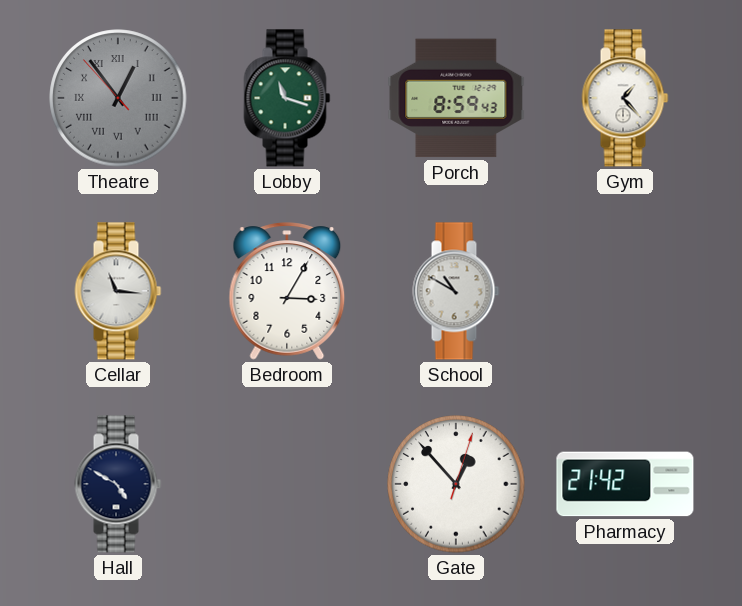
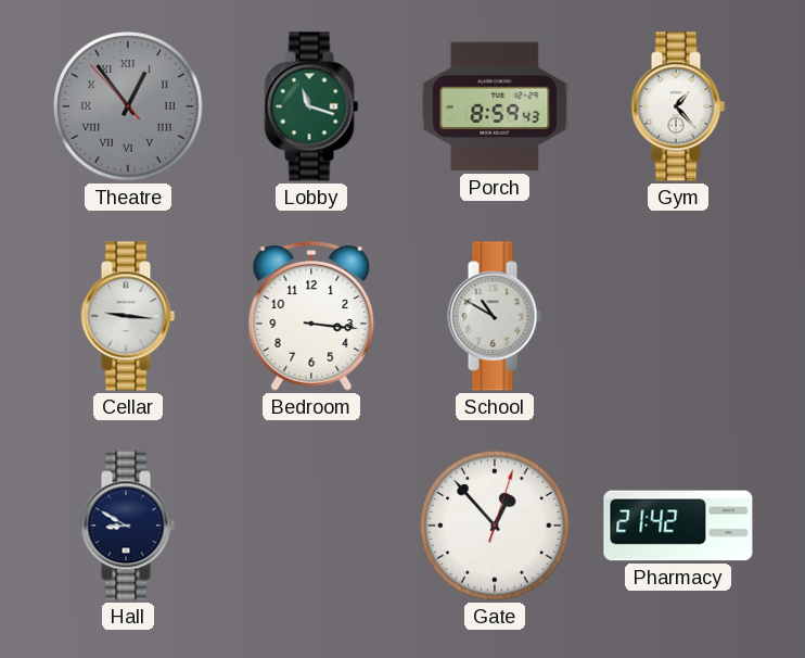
Cellar: 11:16 -> 9:16 (128, 316)
Bedroom: 3:05 -> 3:16 (311, 316)
Hall: 4:50 -> 8:50 (128, 526)
